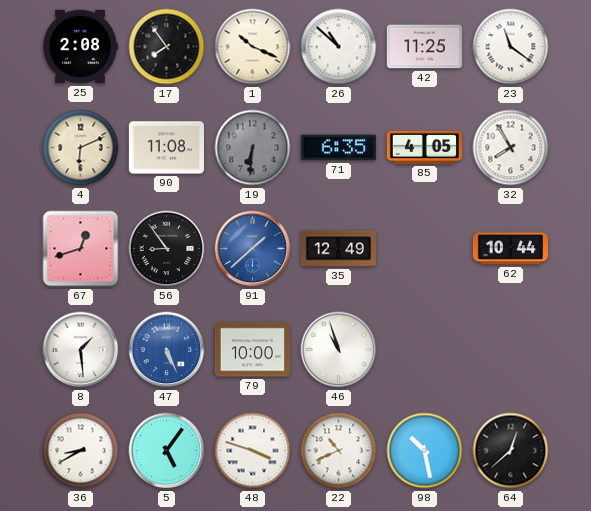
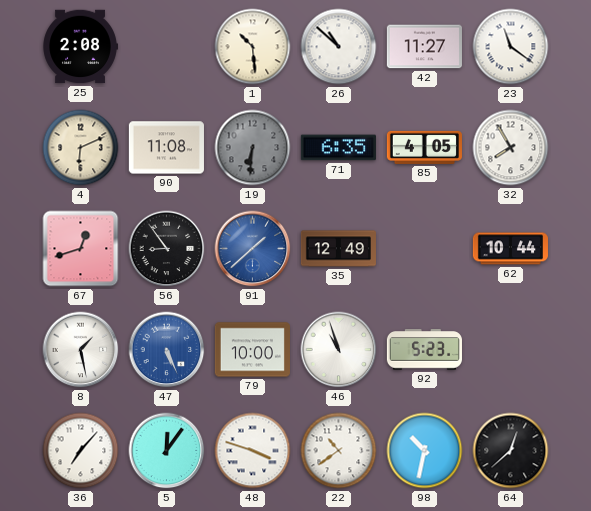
17: 7:54 -> none (167, 47)
1: 10:19 -> 10:29 (253, 47)
42: 11:25 -> 11:27 (424, 47)
8: 1:29 -> 1:28 (81, 350)
92: none -> 5:23 (424, 350)
36: 8:40 -> 7:07 (81, 451)
5: 5:06 -> 12:06 (167, 451)
22: 10:41 -> 10:39 (339, 451)
98: 10:28 -> 10:32 (425, 451)
